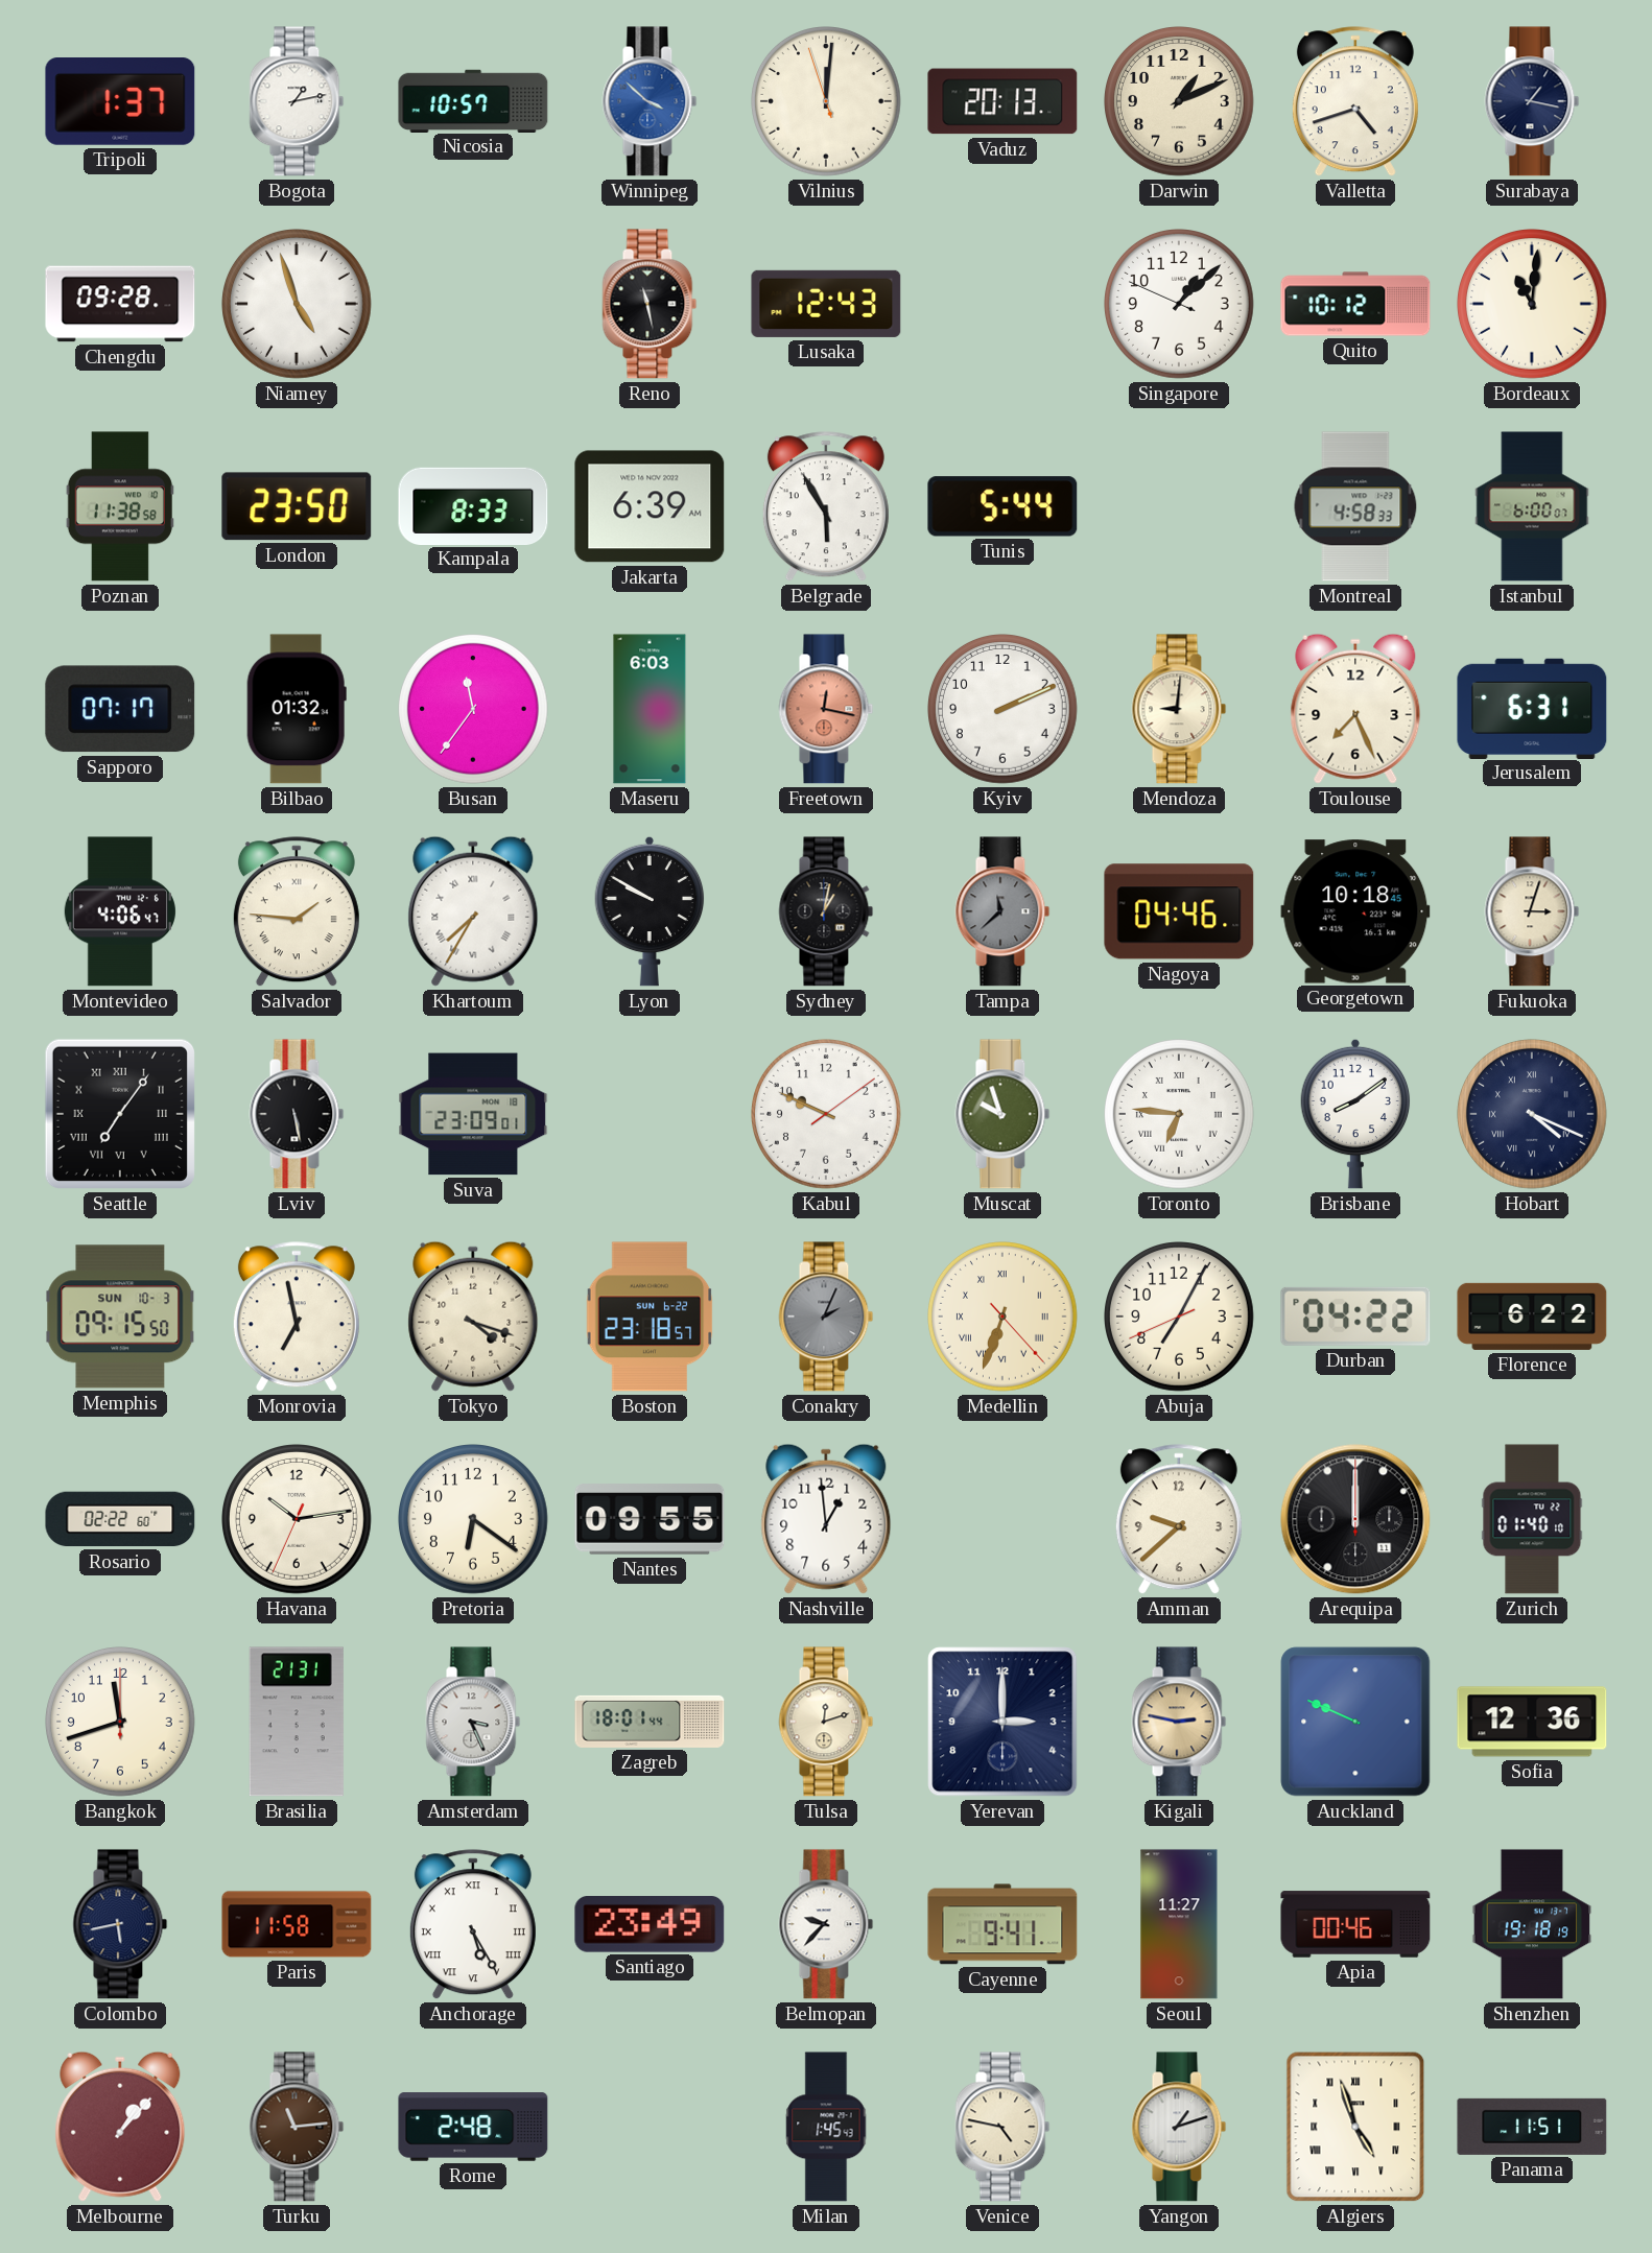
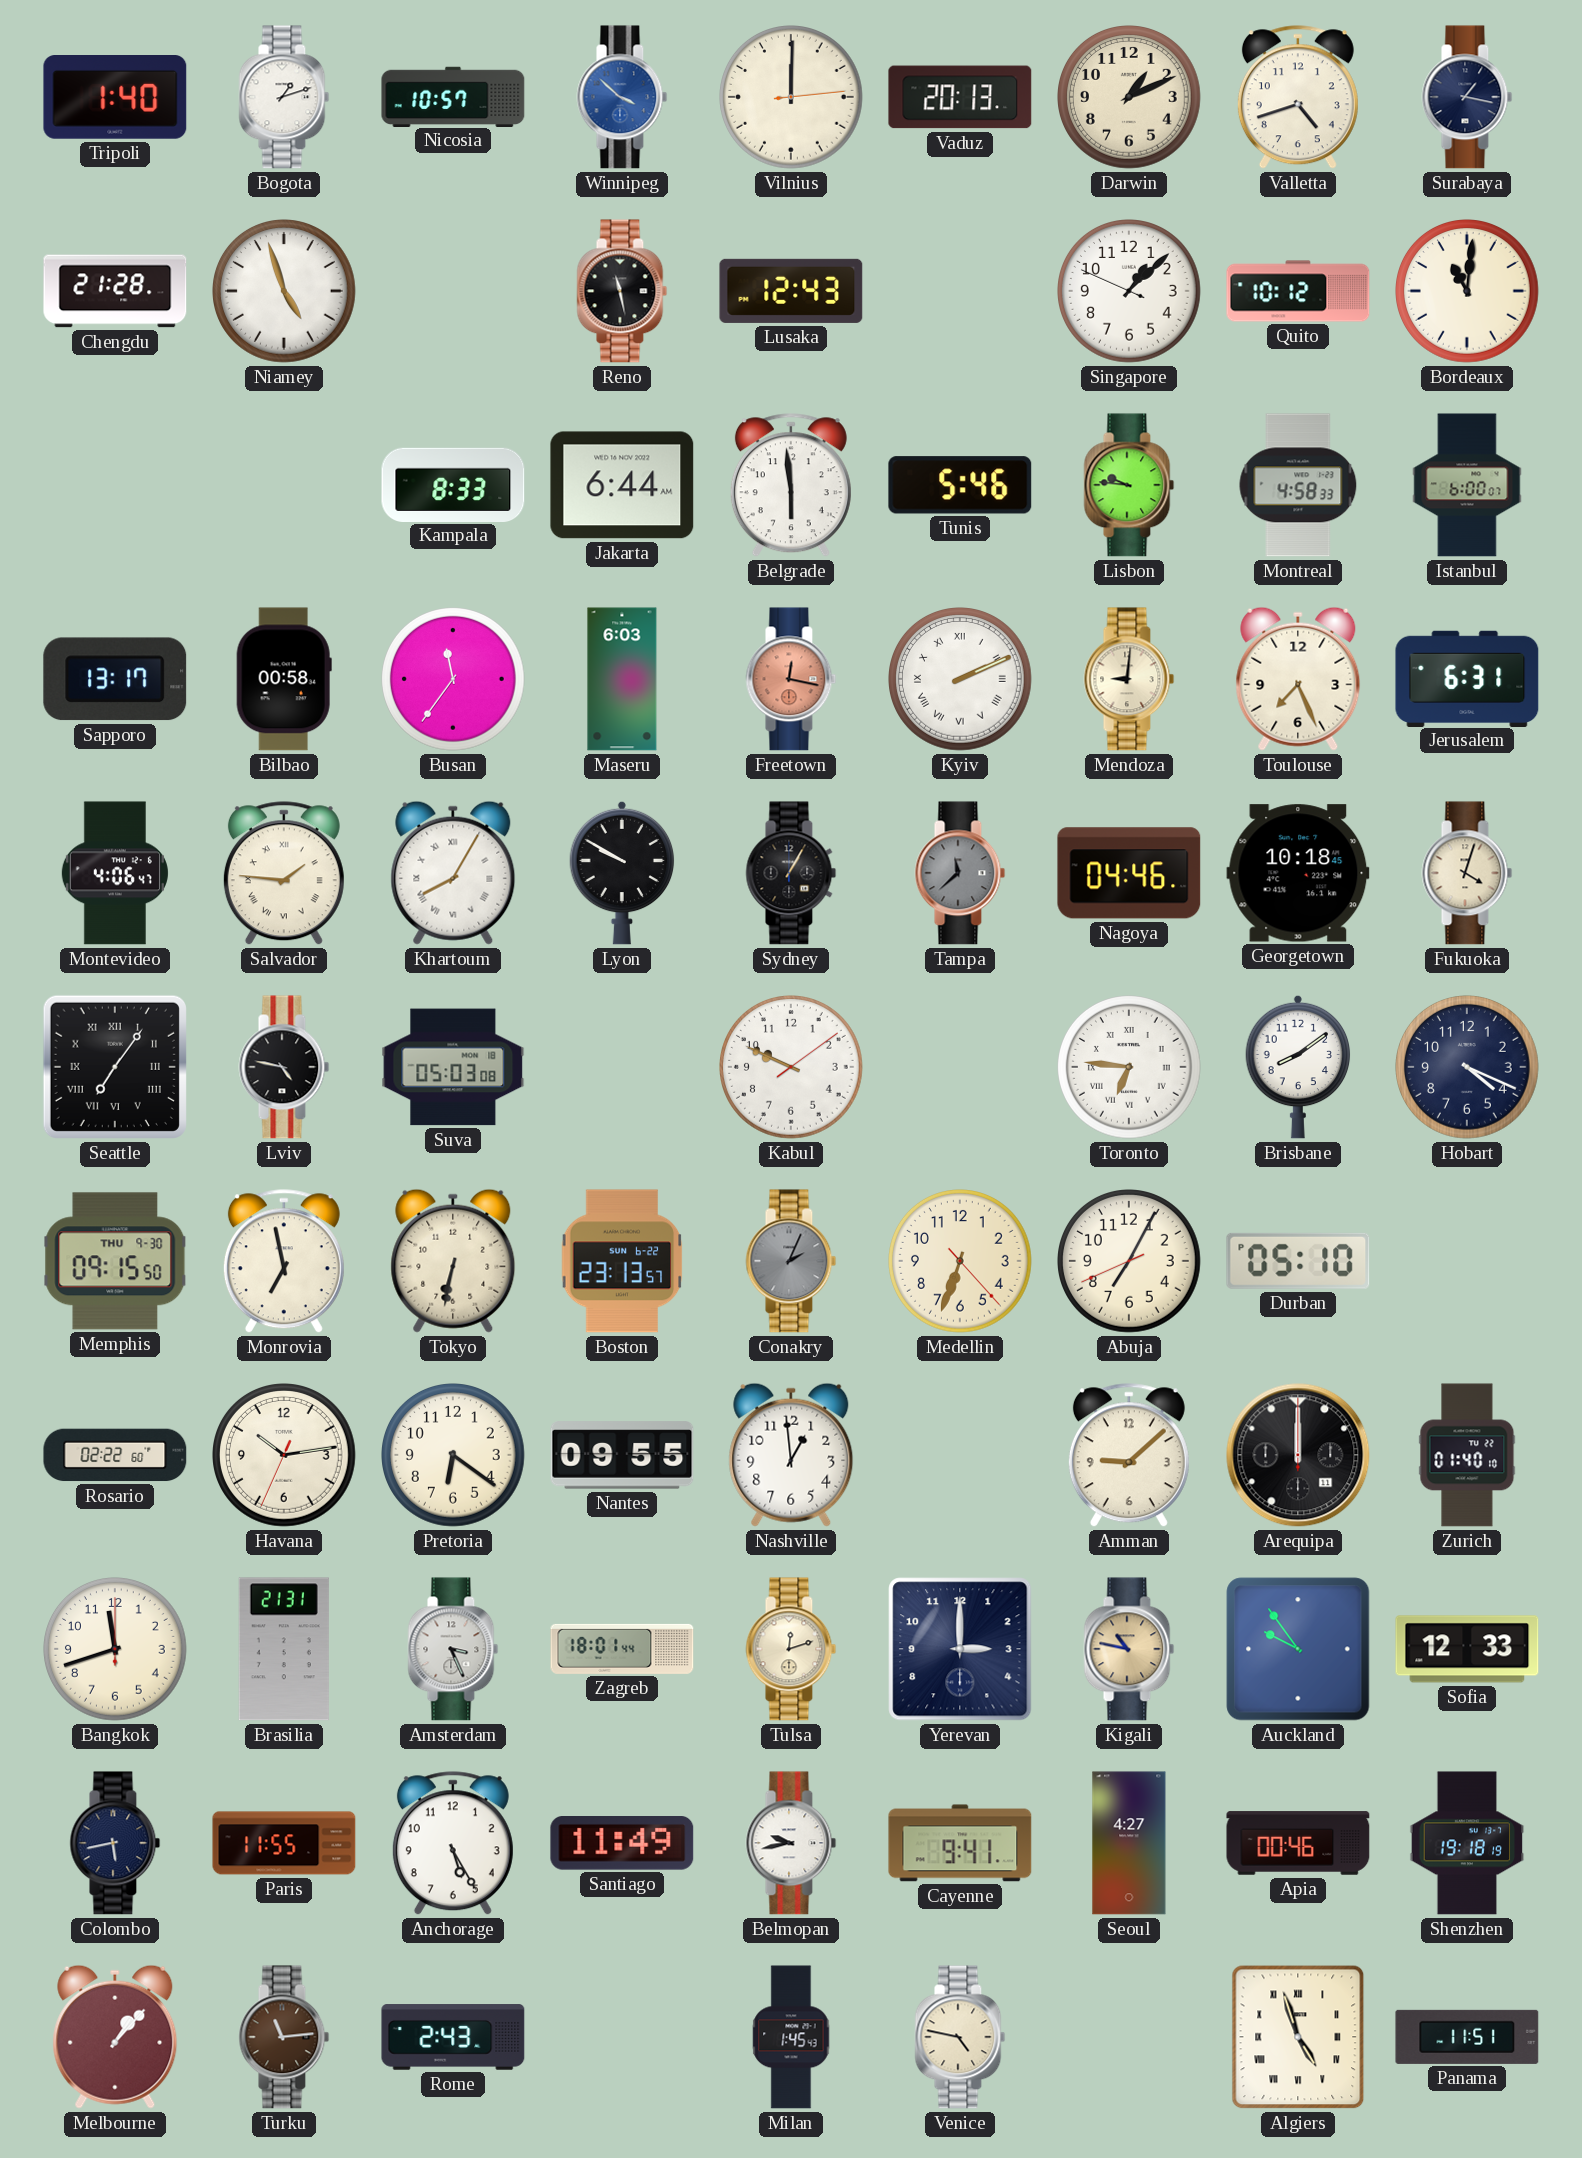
Tripoli: 1:37 -> 1:40 (115, 98)
Bogota: 1:13 -> 1:12 (284, 97)
Vilnius: 12:00:57 -> 12:00:14 (792, 98)
Chengdu: 09:28 -> 21:28 (115, 291)
Poznan: 11:38 -> none (120, 506)
London: 23:50 -> none (297, 506)
Jakarta: 6:39 -> 6:44 (622, 485)
Belgrade: 5:55 -> 5:59 (791, 486)
Tunis: 5:44 -> 5:46 (960, 485)
Lisbon: none -> 9:46 (1129, 485)
Sapporo: 07:17 -> 13:17 (115, 679)
Bilbao: 01:32 -> 00:58 (284, 679)
Kyiv numerals: Arabic -> Roman (961, 680)
Khartoum: 7:35 -> 8:05 (453, 873)
Sydney: 1:02 -> 1:05 (791, 873)
Fukuoka: 3:03 -> 4:03 (1467, 873)
Lviv: 5:28 -> 4:47 (284, 1067)
Suva: 23:09 -> 05:03 (453, 1067)
Muscat: 9:57 -> none (1002, 1114)
Hobart numerals: Roman -> Arabic (1468, 1068)
Memphis date: SUN 10-3 -> THU 9-30 (115, 1261)
Tokyo: 4:18 -> 6:32 (453, 1261)
Boston: 23:18 -> 23:13 (622, 1261)
Medellin numerals: Roman -> Arabic (961, 1262)
Durban: 04:22 -> 05:10 (1298, 1261)
Florence: 6:22 -> none (1532, 1317)
Amman: 9:38 -> 9:08 (1129, 1456)
Kigali: 2:47 -> 10:47 (1129, 1649)
Auckland: 9:49 -> 9:54 (1298, 1649)
Sofia: 12:36 -> 12:33 (1467, 1649)
Paris: 11:58 -> 11:55 (284, 1843)
Anchorage numerals: Roman -> Arabic (453, 1844)
Santiago: 23:49 -> 11:49 (622, 1844)
Belmopan: 9:37 -> 9:43 (791, 1843)
Seoul: 11:27 -> 4:27 (1129, 1843)
Rome: 2:48 -> 2:43 (453, 2037)
Yangon: 1:12 -> none (1179, 2127)
